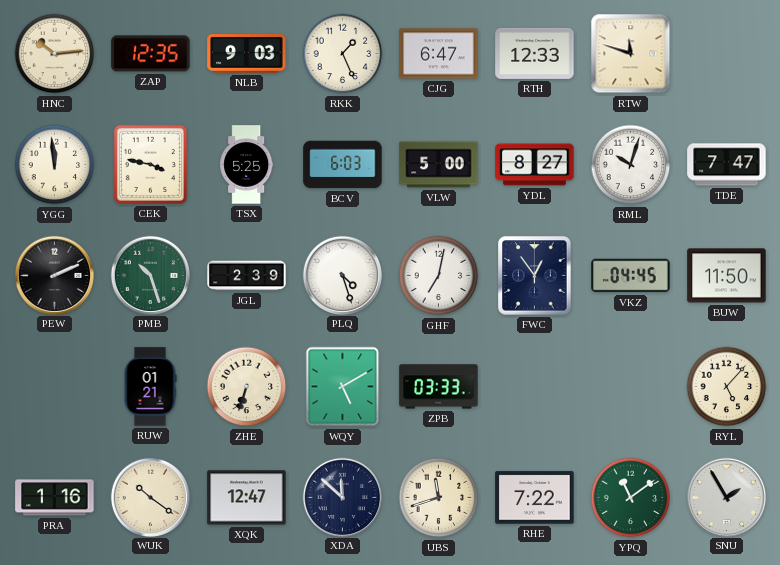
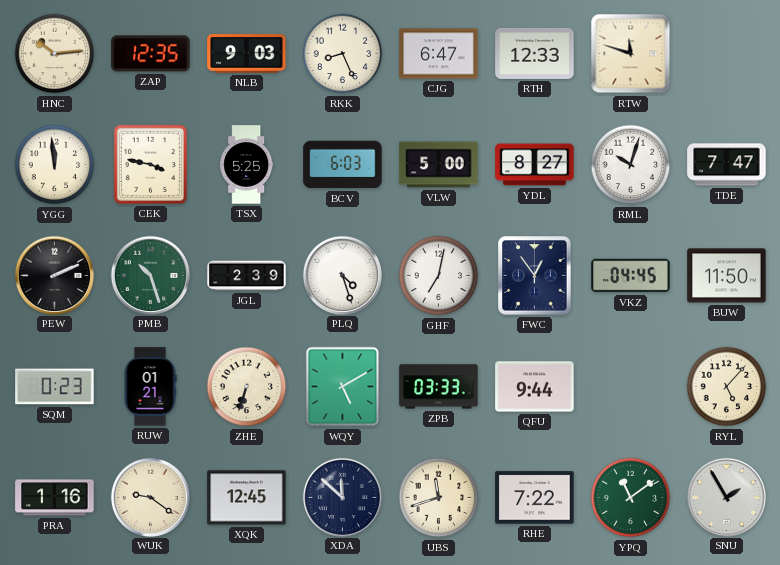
RKK: 1:26 -> 8:26 (343, 54)
SQM: none -> 0:23 (55, 387)
QFU: none -> 9:44 (535, 387)
WUK: 10:21 -> 9:21 (150, 497)
XQK: 12:47 -> 12:45 (247, 498)
